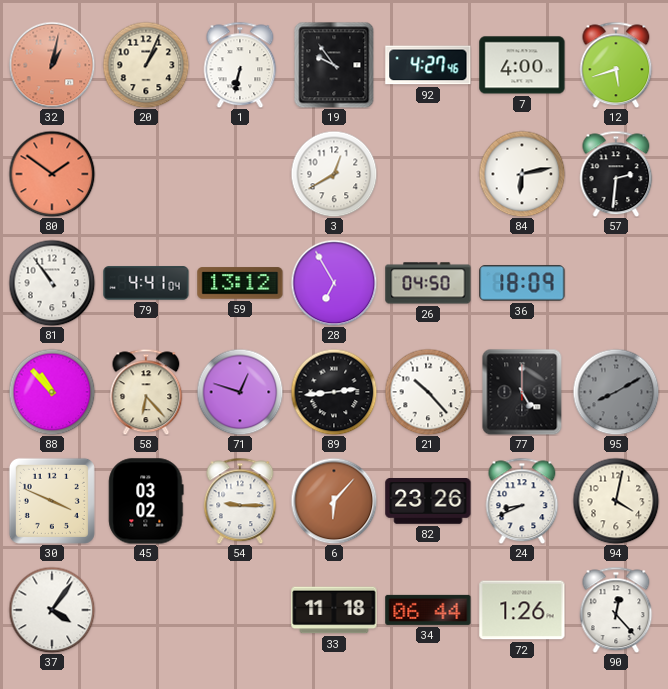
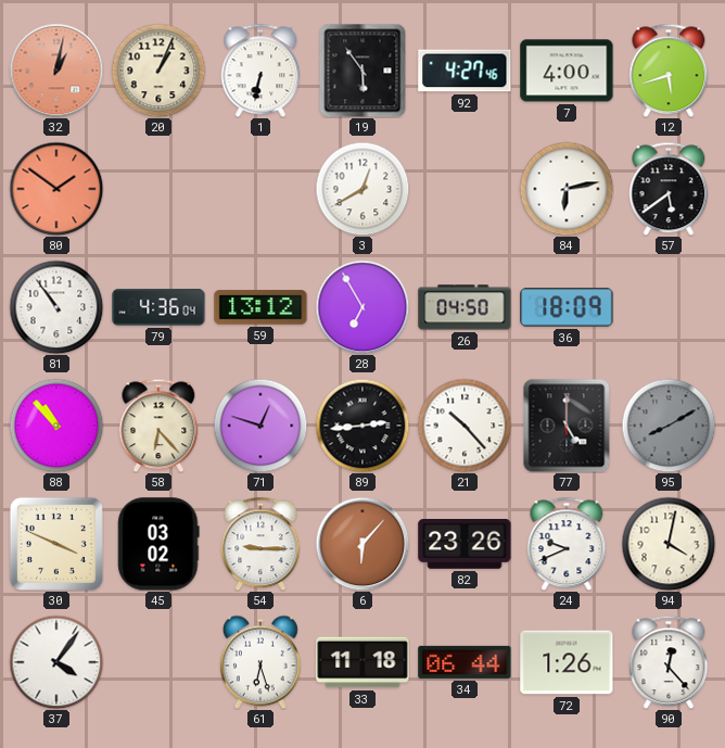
19: 9:54 -> 5:54 (362, 71)
57: 2:31 -> 5:39 (669, 189)
79: 4:41 -> 4:36 (158, 307)
24: 8:41 -> 9:41 (567, 544)
61: none -> 6:27 (260, 662)
